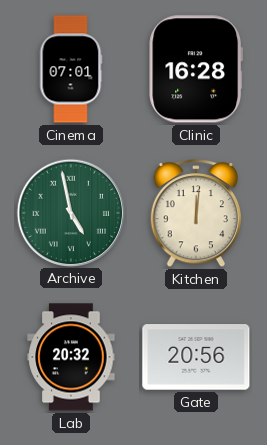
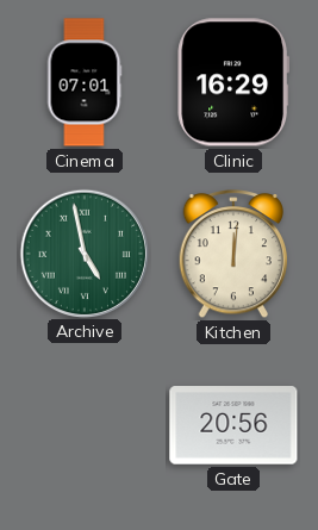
Clinic: 16:28 -> 16:29 (233, 82)
Lab: 20:32 -> none (71, 357)
